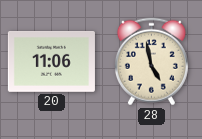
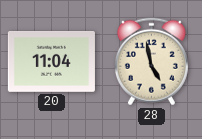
20: 11:06 -> 11:04 (51, 62)
